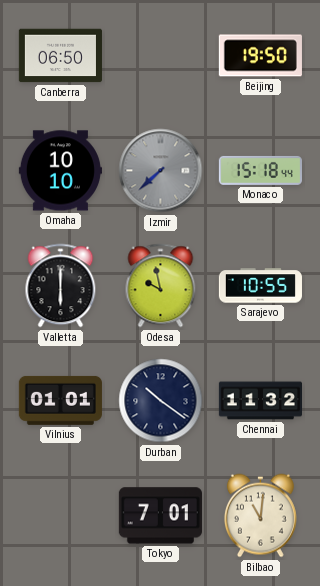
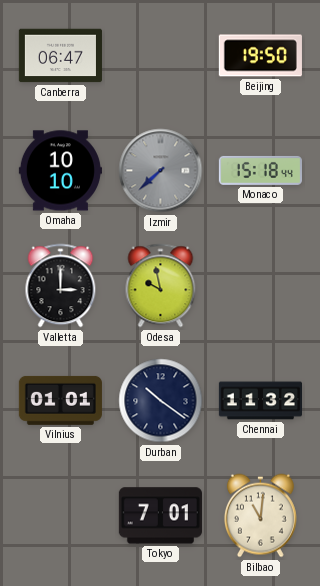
Canberra: 06:50 -> 06:47 (60, 56)
Valletta: 6:00 -> 3:00 (61, 286)
Sarajevo: 10:55 -> none (260, 286)
